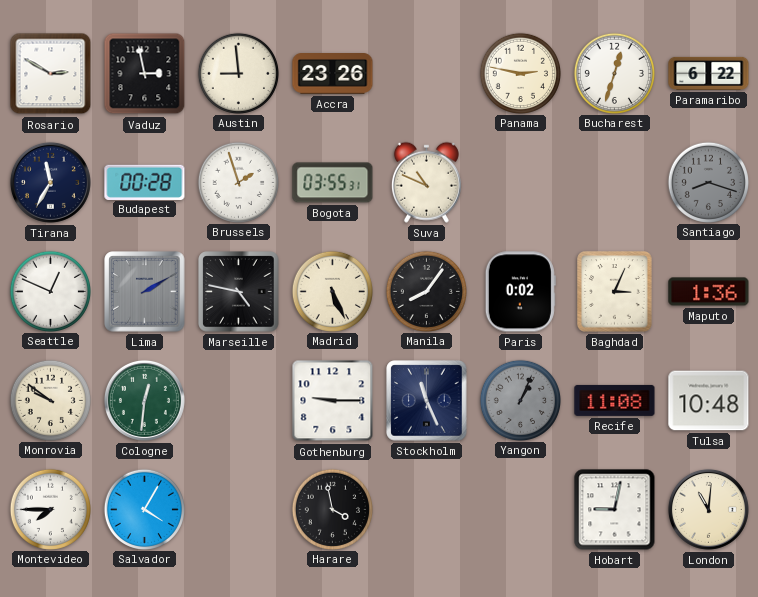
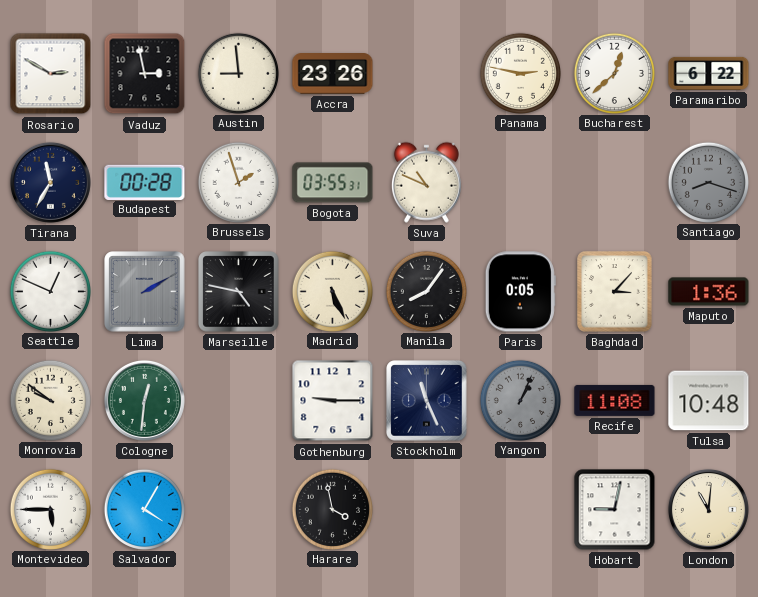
Bucharest: 12:33 -> 12:38 (614, 73)
Paris: 0:02 -> 0:05 (520, 292)
Baghdad: 3:04 -> 3:07 (615, 292)
Montevideo: 7:45 -> 5:45 (50, 509)
